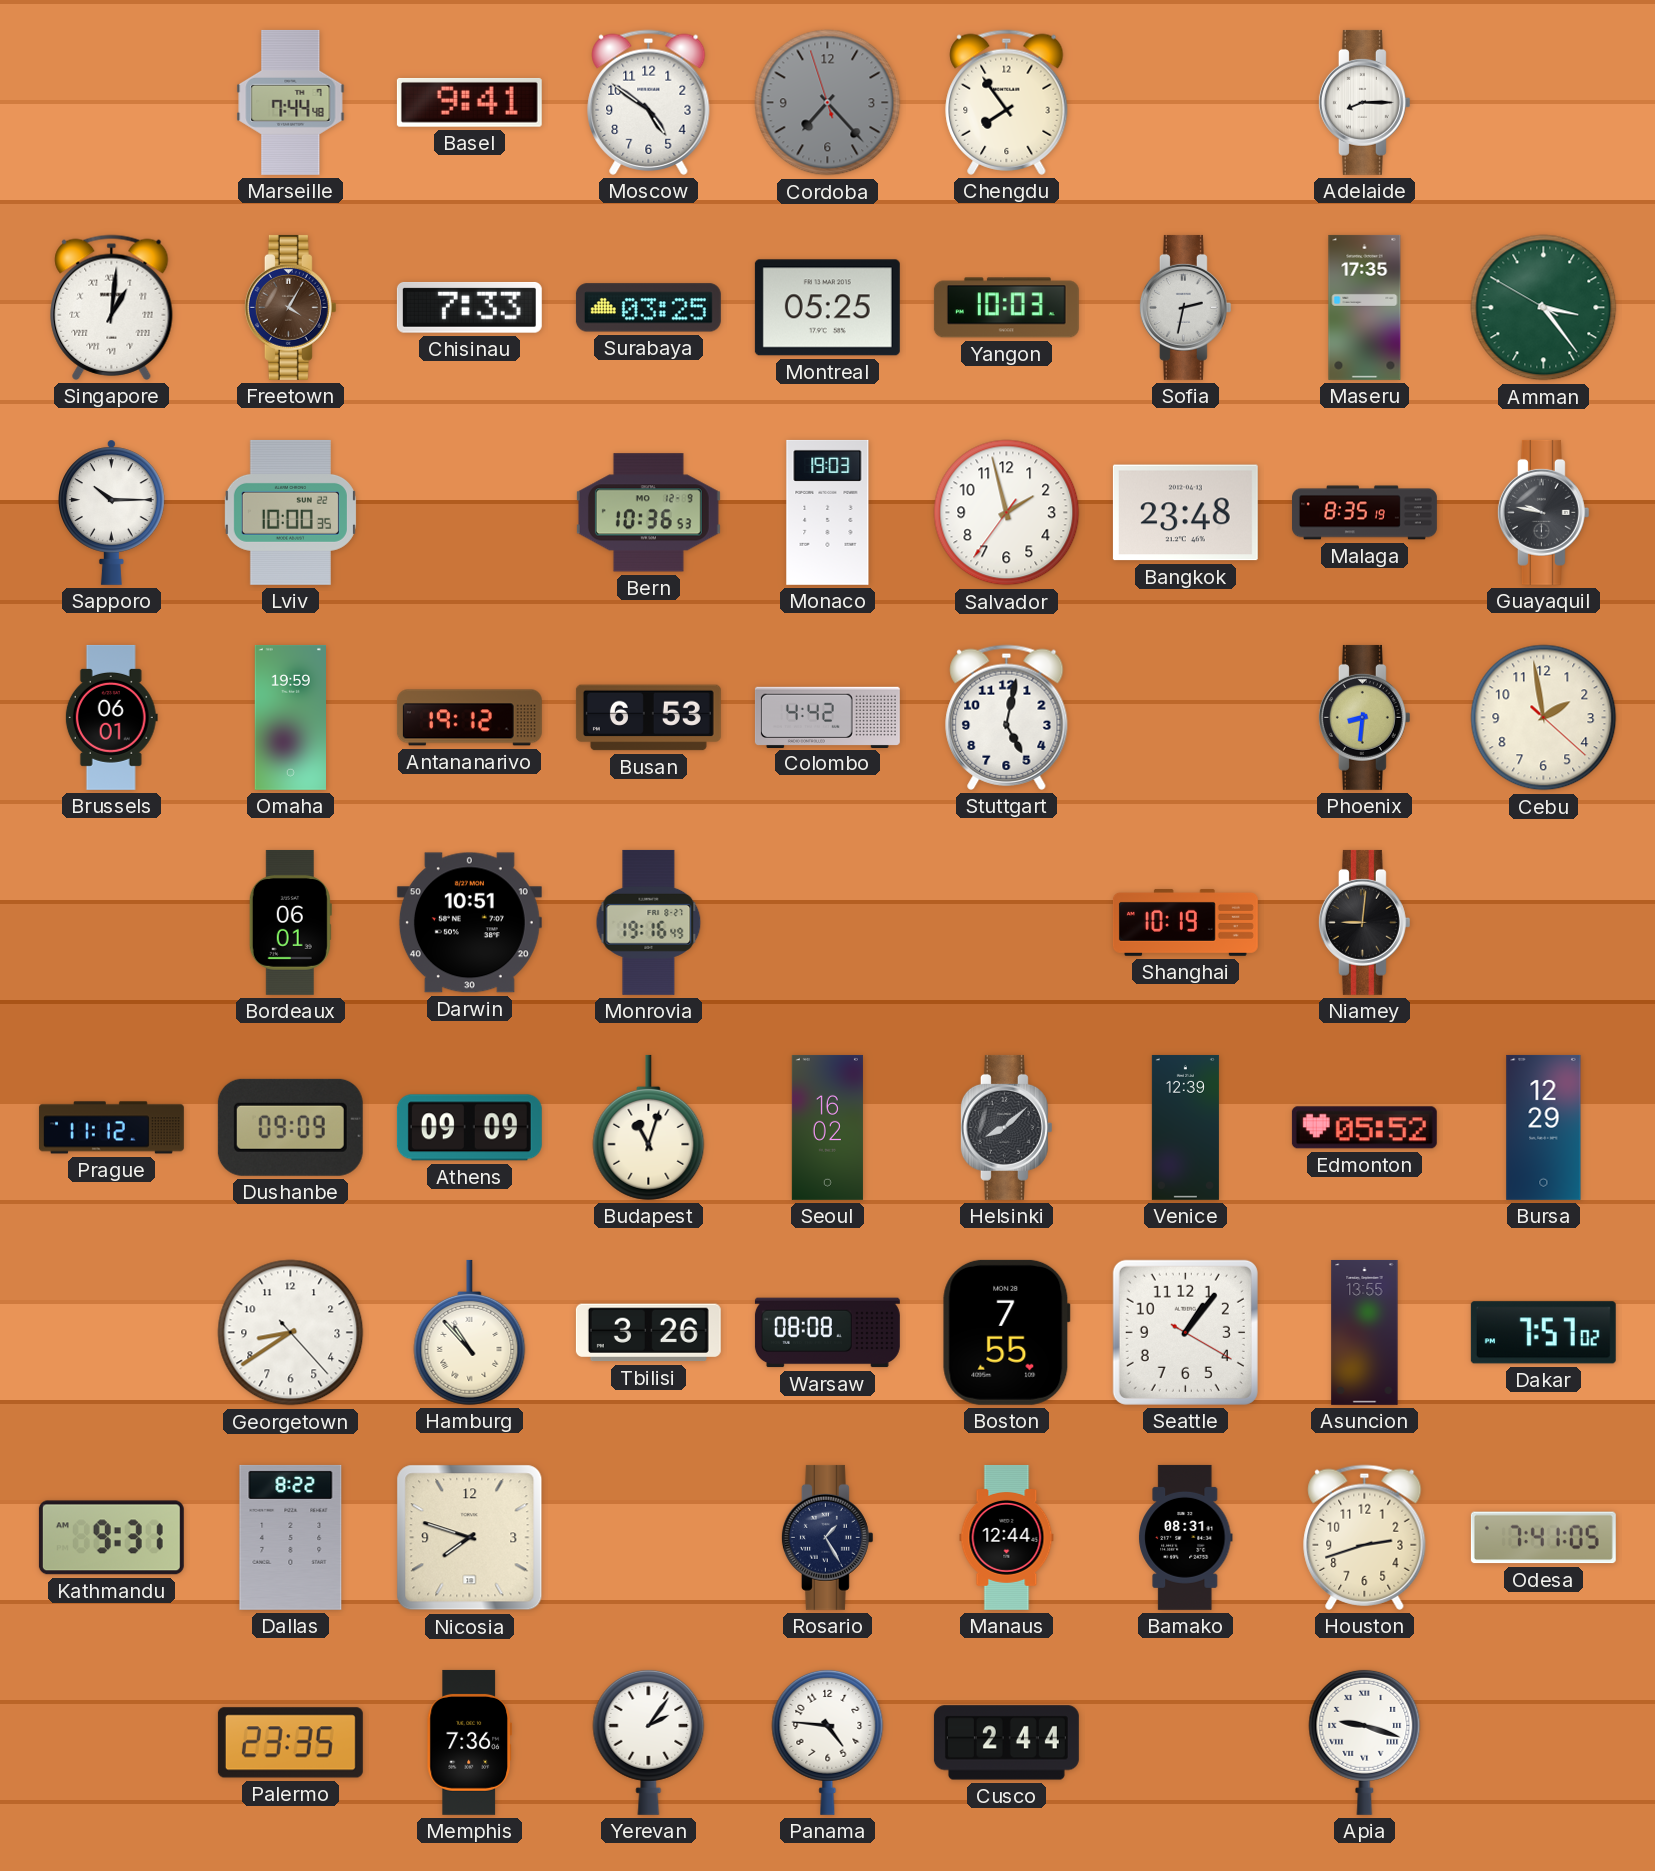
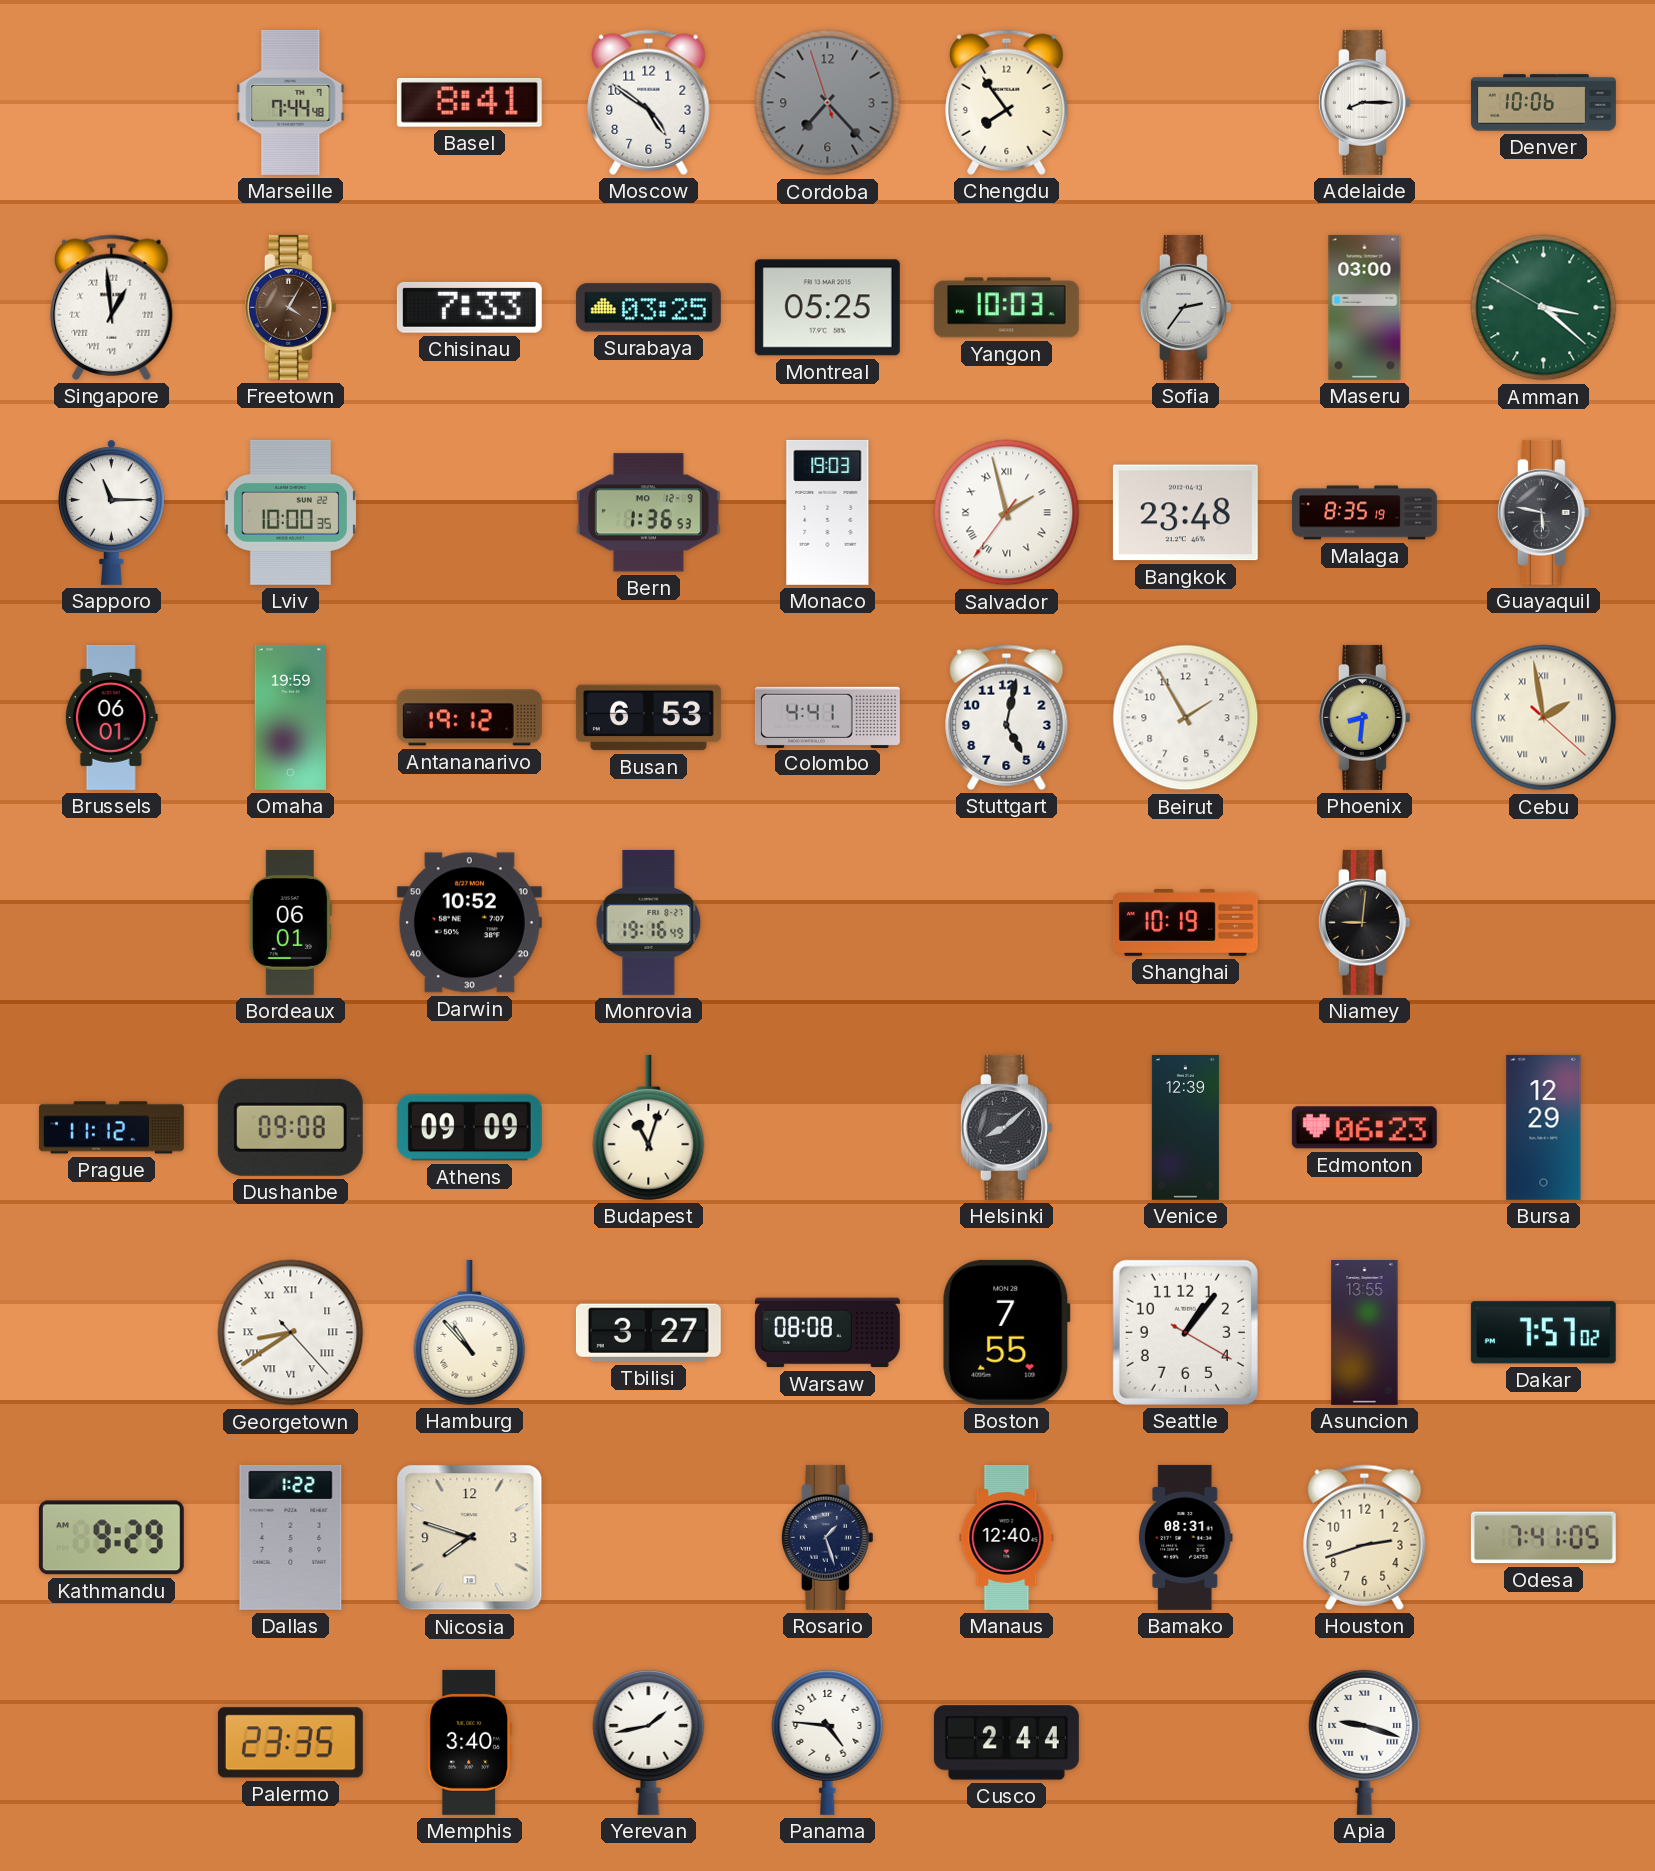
Basel: 9:41 -> 8:41 (469, 102)
Denver: none -> 10:06 (1543, 103)
Singapore: 1:01 -> 12:59 (112, 307)
Sofia: 2:32 -> 2:36 (1185, 307)
Maseru: 17:35 -> 03:00 (1365, 307)
Amman: 3:23 -> 3:21 (1544, 308)
Sapporo: 10:15 -> 11:15 (112, 512)
Bern: 10:36 -> 1:36 (648, 513)
Salvador numerals: Arabic -> Roman (1007, 513)
Guayaquil: 9:47 -> 5:47 (1543, 512)
Colombo: 4:42 -> 4:41 (827, 717)
Beirut: none -> 1:55 (1186, 718)
Cebu numerals: Arabic -> Roman (1544, 718)
Darwin: 10:51 -> 10:52 (469, 923)
Dushanbe: 09:09 -> 09:08 (290, 1127)
Seoul: 16:02 -> none (827, 1127)
Edmonton: 05:52 -> 06:23 (1364, 1128)
Georgetown numerals: Arabic -> Roman (291, 1333)
Tbilisi: 3:26 -> 3:27 (648, 1333)
Kathmandu: 9:31 -> 9:29 (111, 1538)
Dallas: 8:22 -> 1:22 (291, 1537)
Rosario: 1:25 -> 1:27 (827, 1537)
Manaus: 12:44 -> 12:40 (1007, 1537)
Memphis: 7:36 -> 3:40 (469, 1742)
Yerevan: 2:06 -> 1:43 (649, 1742)
